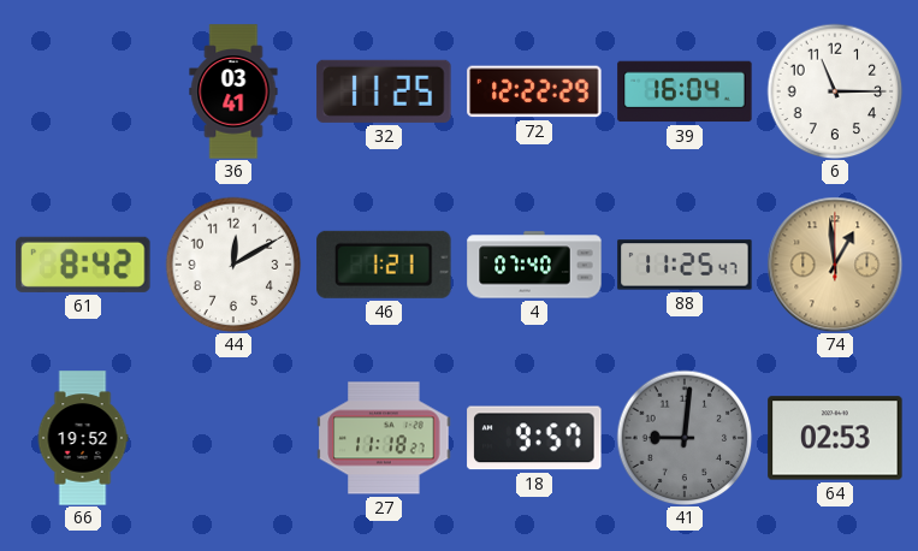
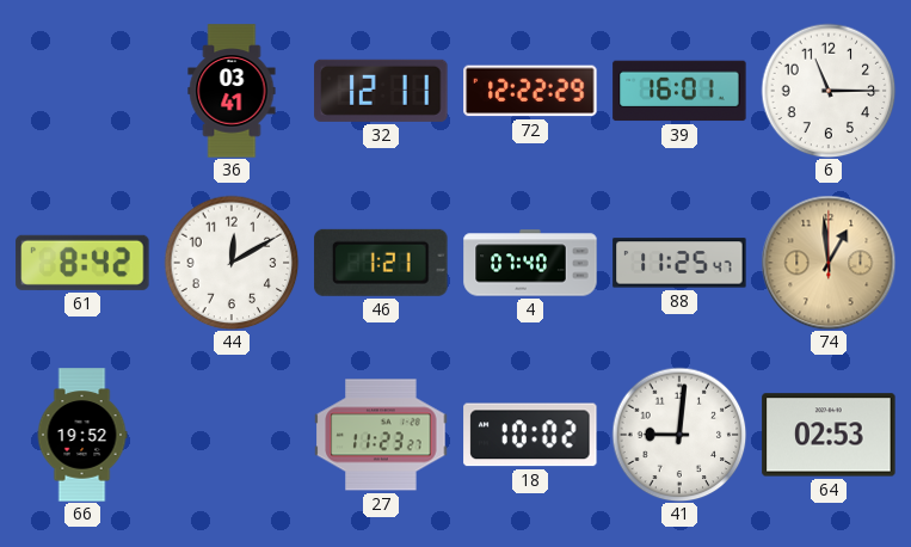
32: 11:25 -> 12:11 (381, 91)
39: 16:04 -> 16:01 (679, 91)
27: 11:18 -> 11:23 (381, 435)
18: 9:57 -> 10:02 (530, 435)
41 dial: grey -> white (679, 435)
